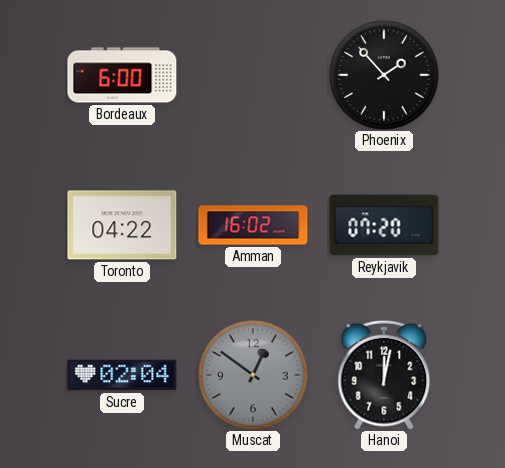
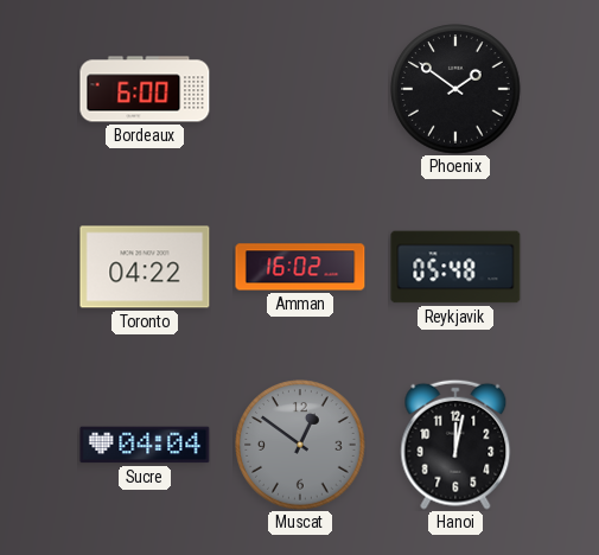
Phoenix: 1:53 -> 1:51 (455, 89)
Reykjavik: 07:20 -> 05:48 (455, 267)
Sucre: 02:04 -> 04:04 (145, 445)
